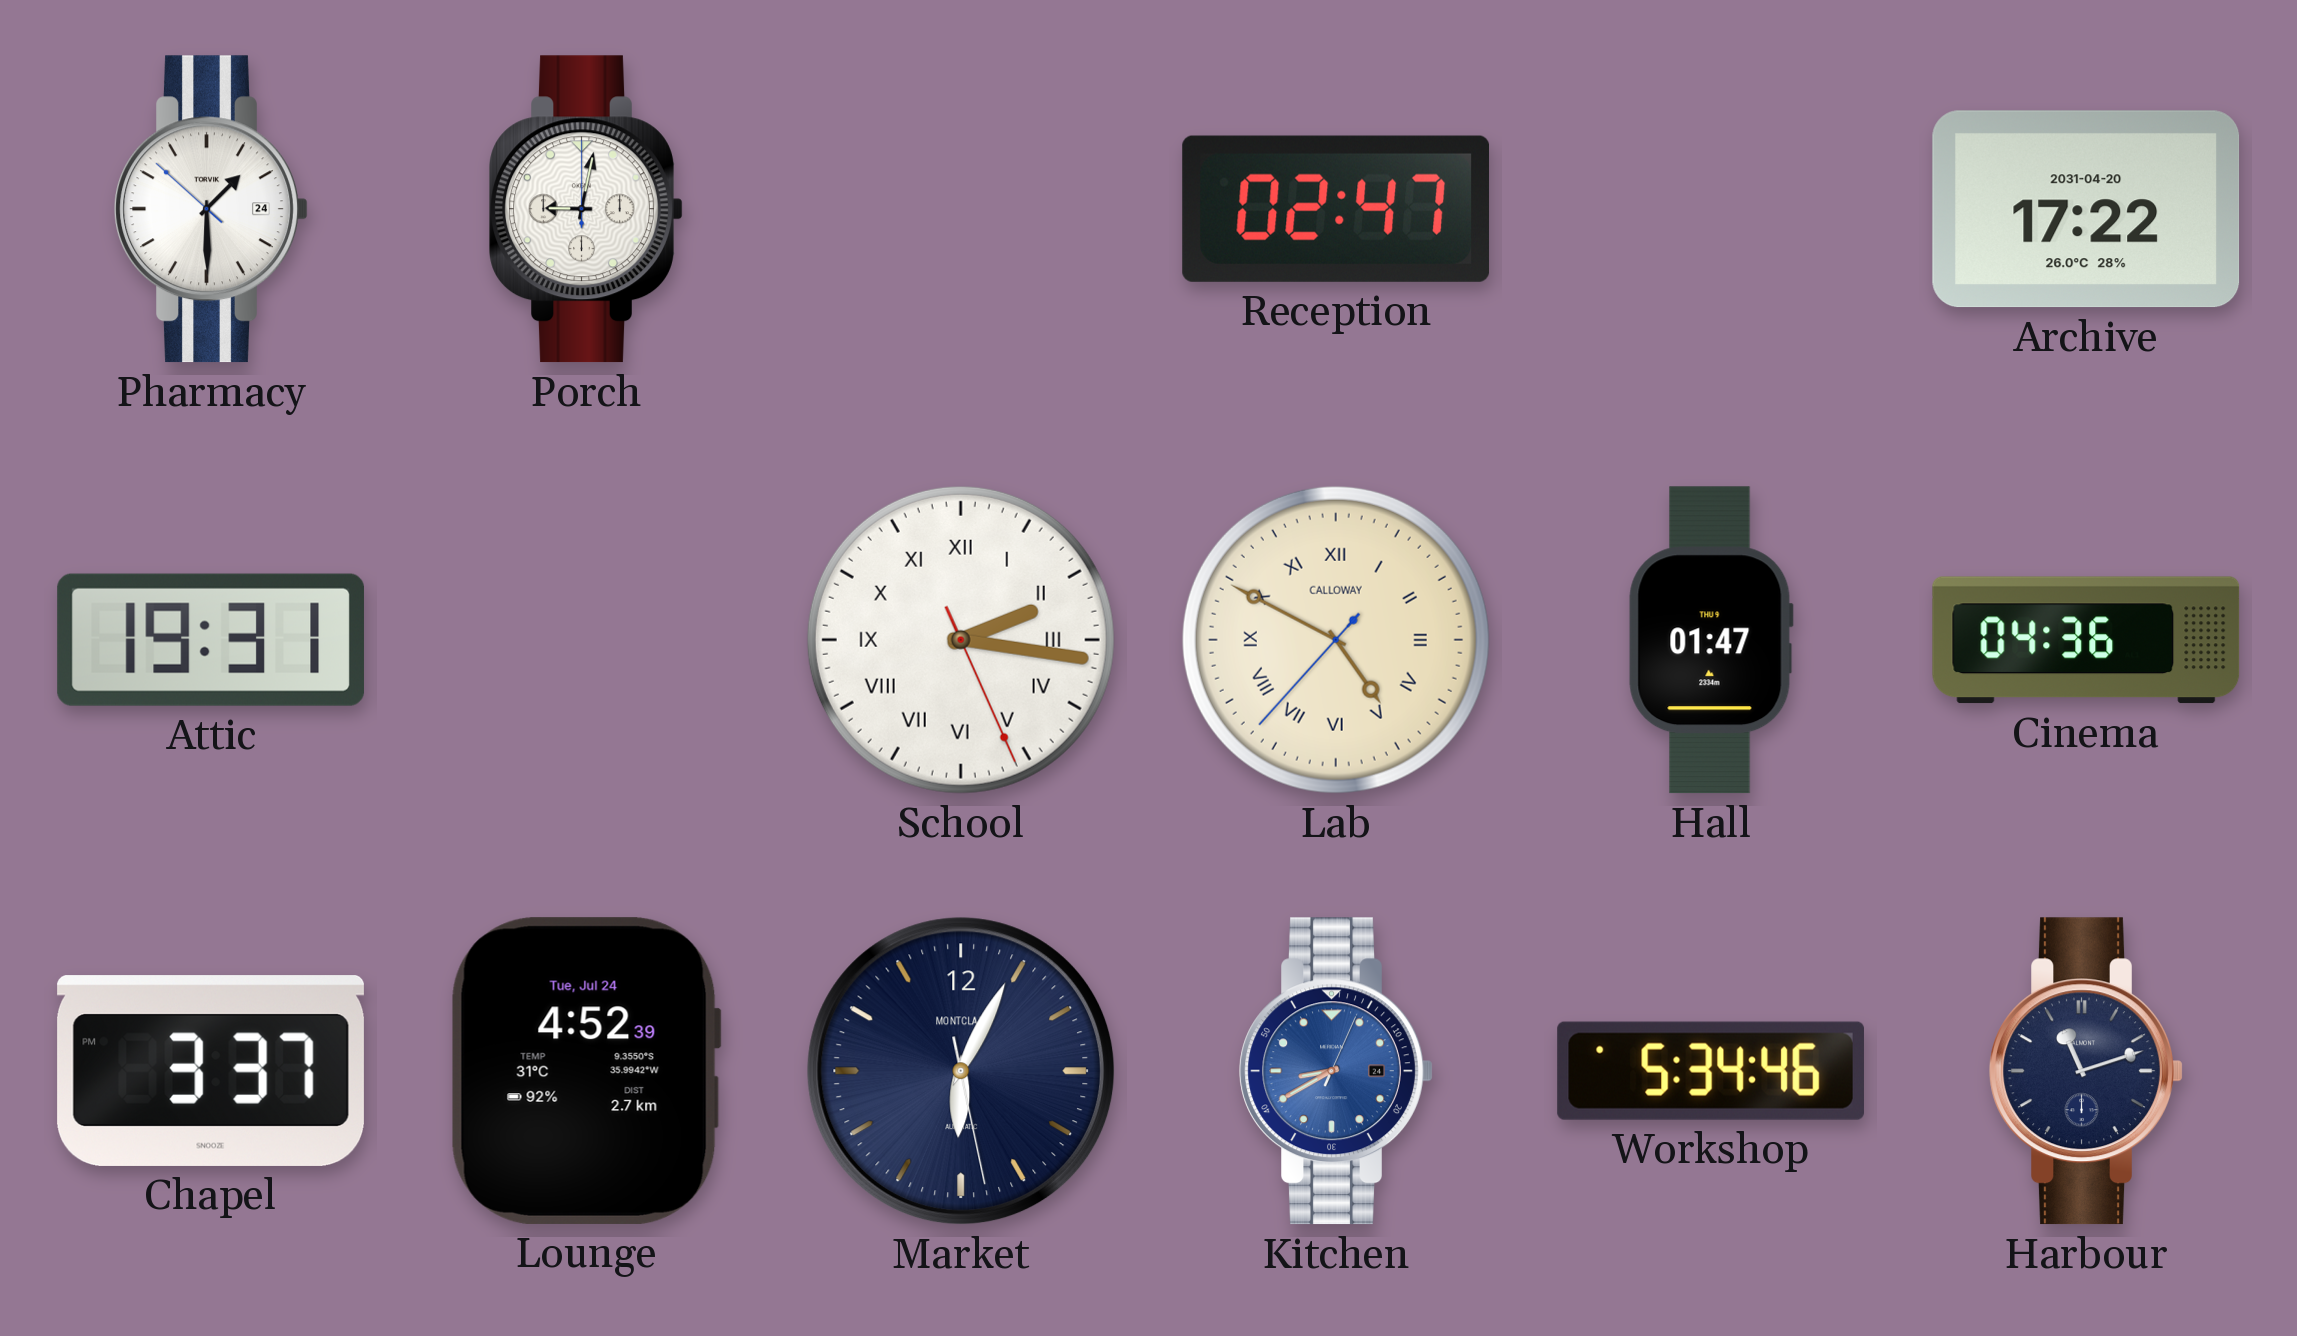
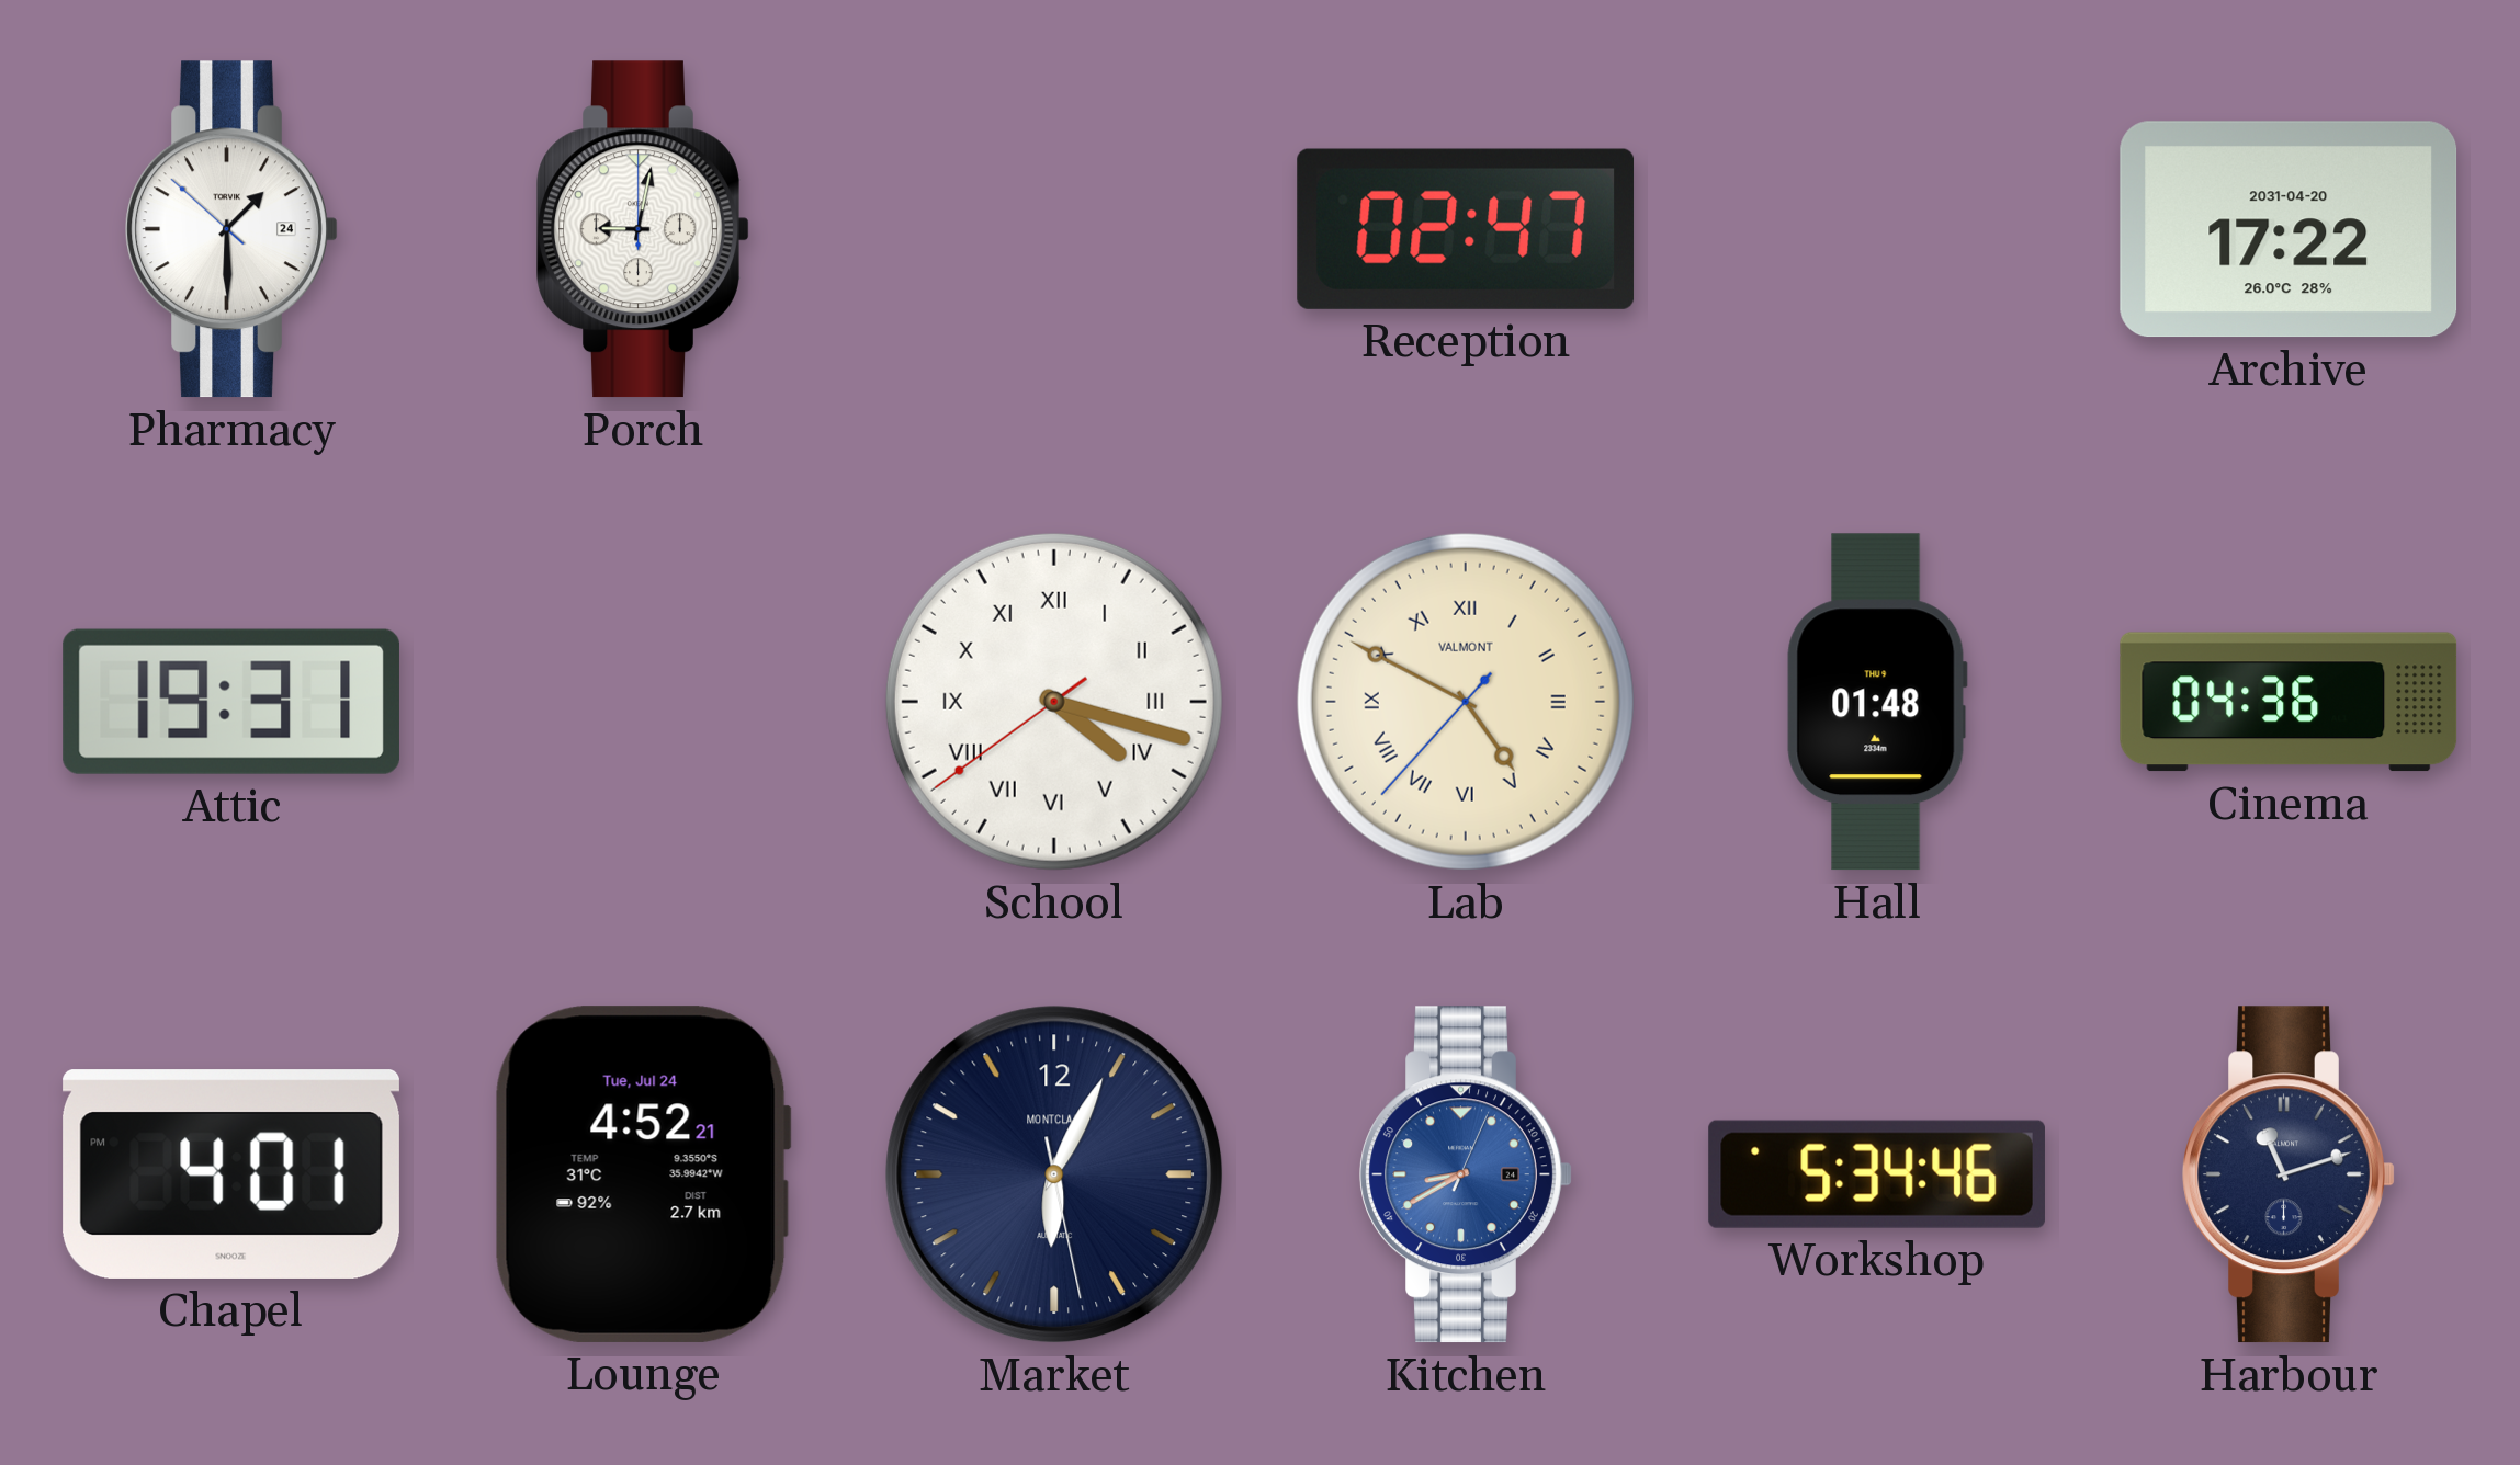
School: 2:16 -> 4:17 (1054, 702)
Lab brand: CALLOWAY -> VALMONT (1466, 702)
Hall: 01:47 -> 01:48 (1877, 702)
Chapel: 3:37 -> 4:01 (231, 1174)
Lounge: 4:52:39 -> 4:52:21 (643, 1174)
